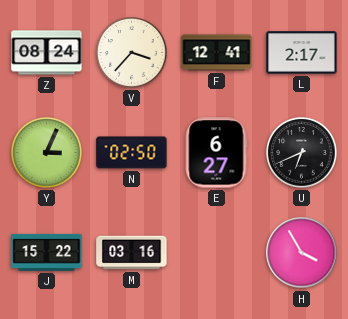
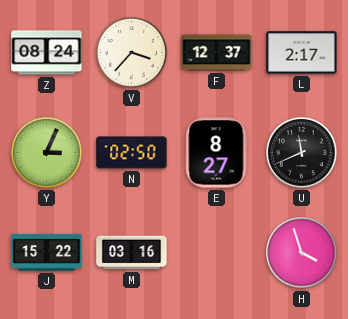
F: 12:41 -> 12:37 (217, 53)
E: 6:27 -> 8:27 (216, 153)
U: 6:41 -> 11:41 (302, 153)
H: 3:55 -> 3:57 (302, 253)
